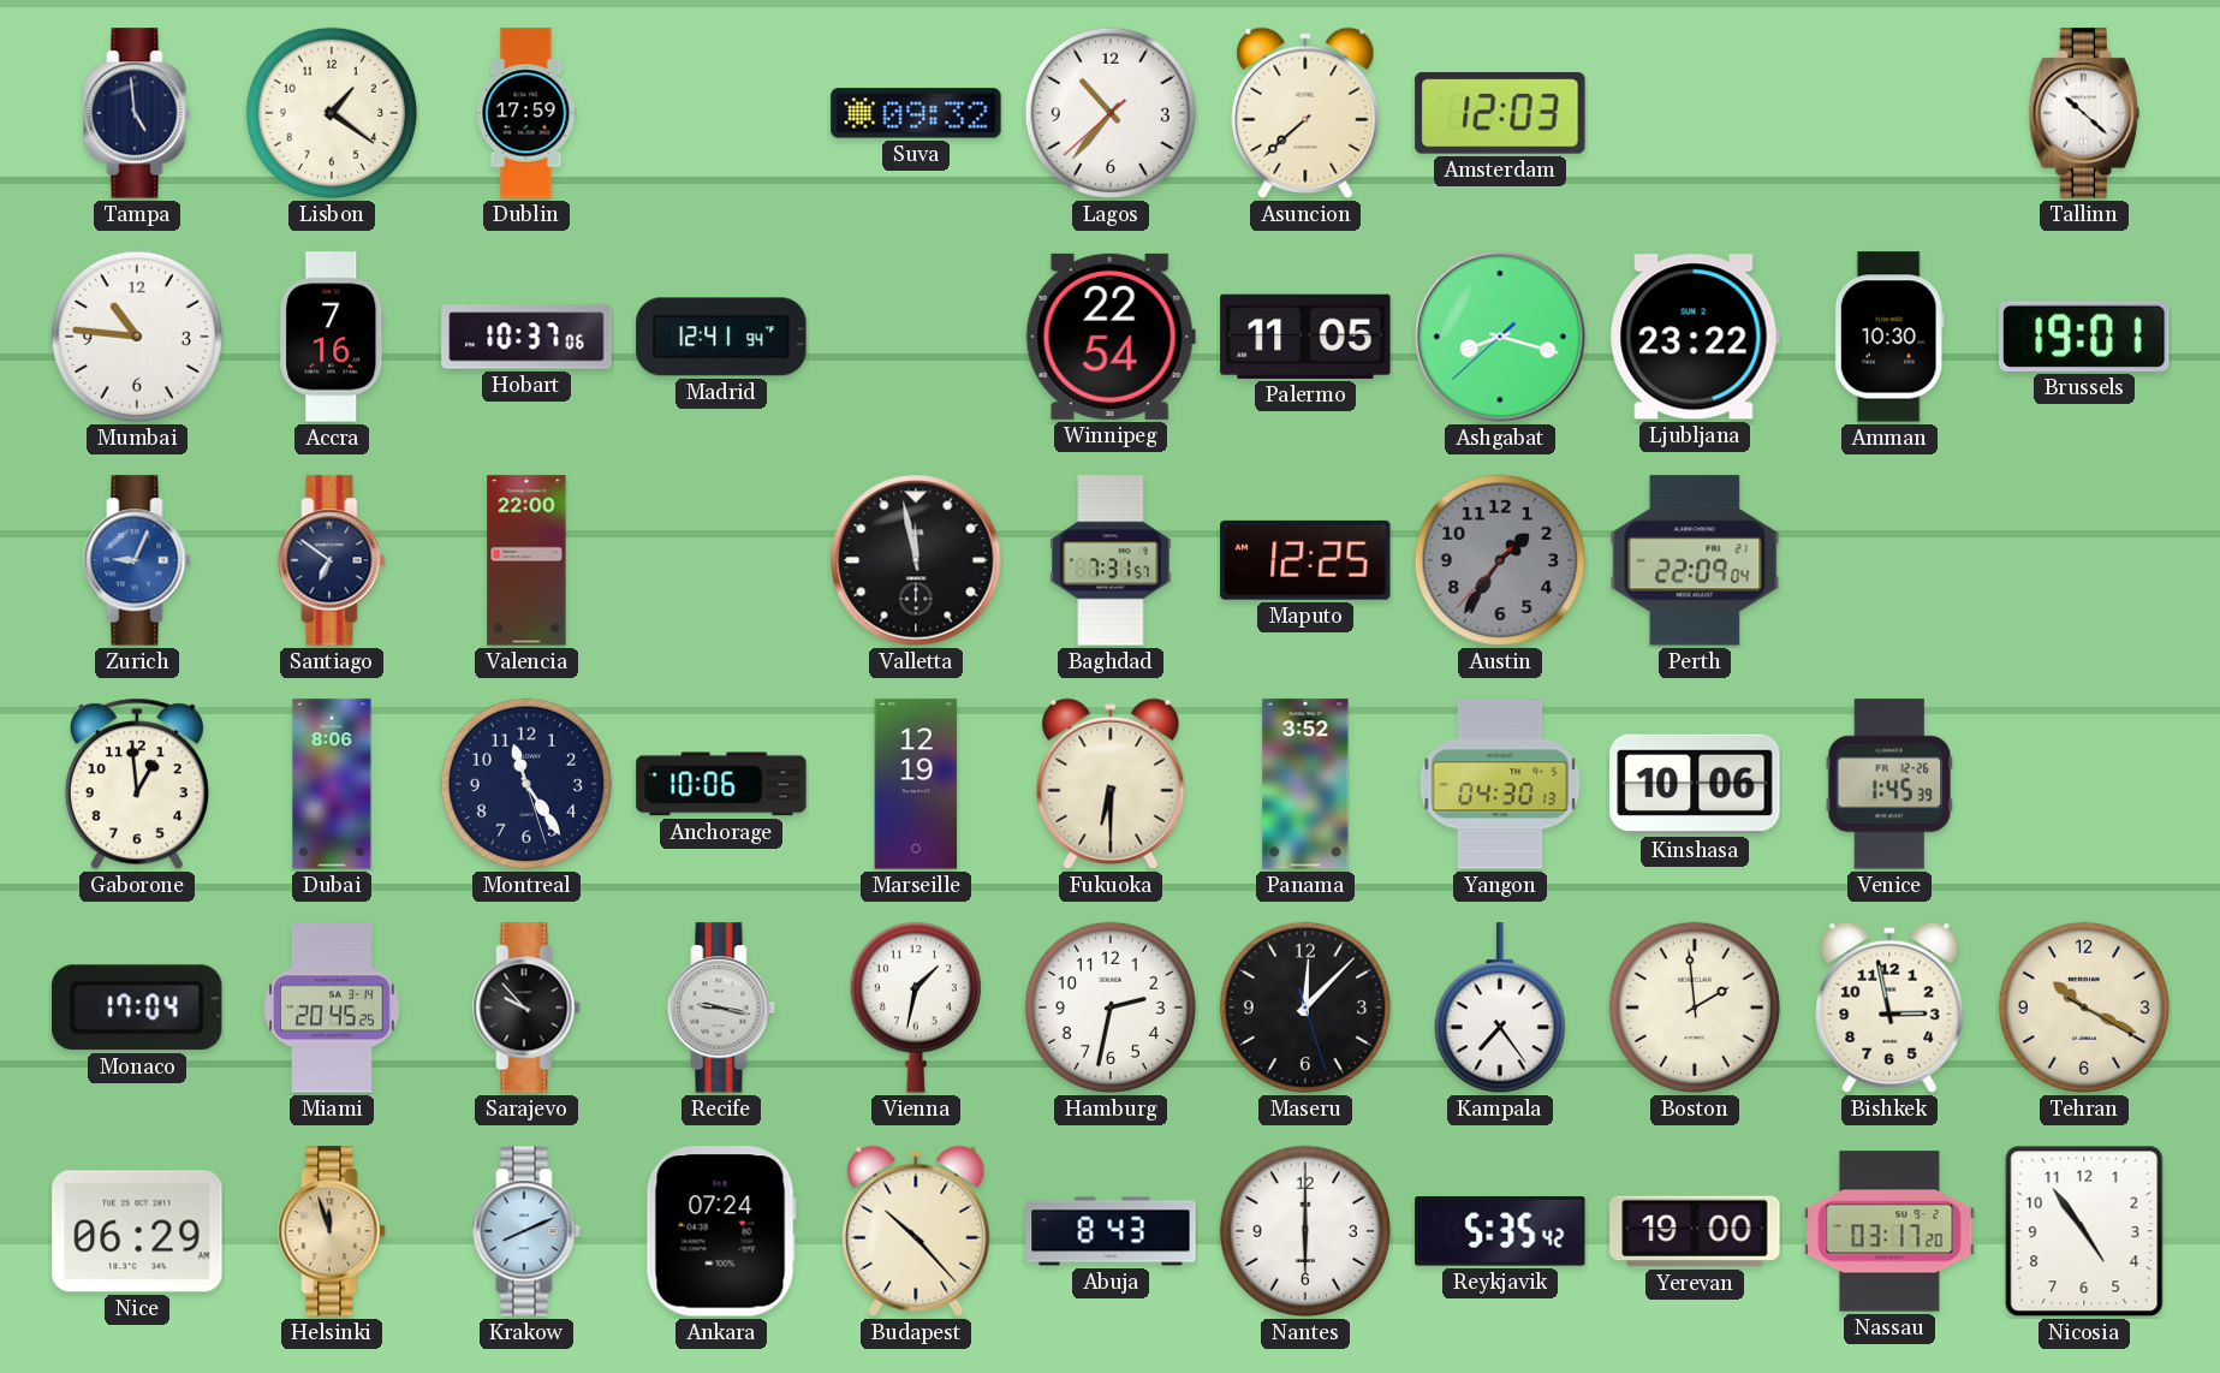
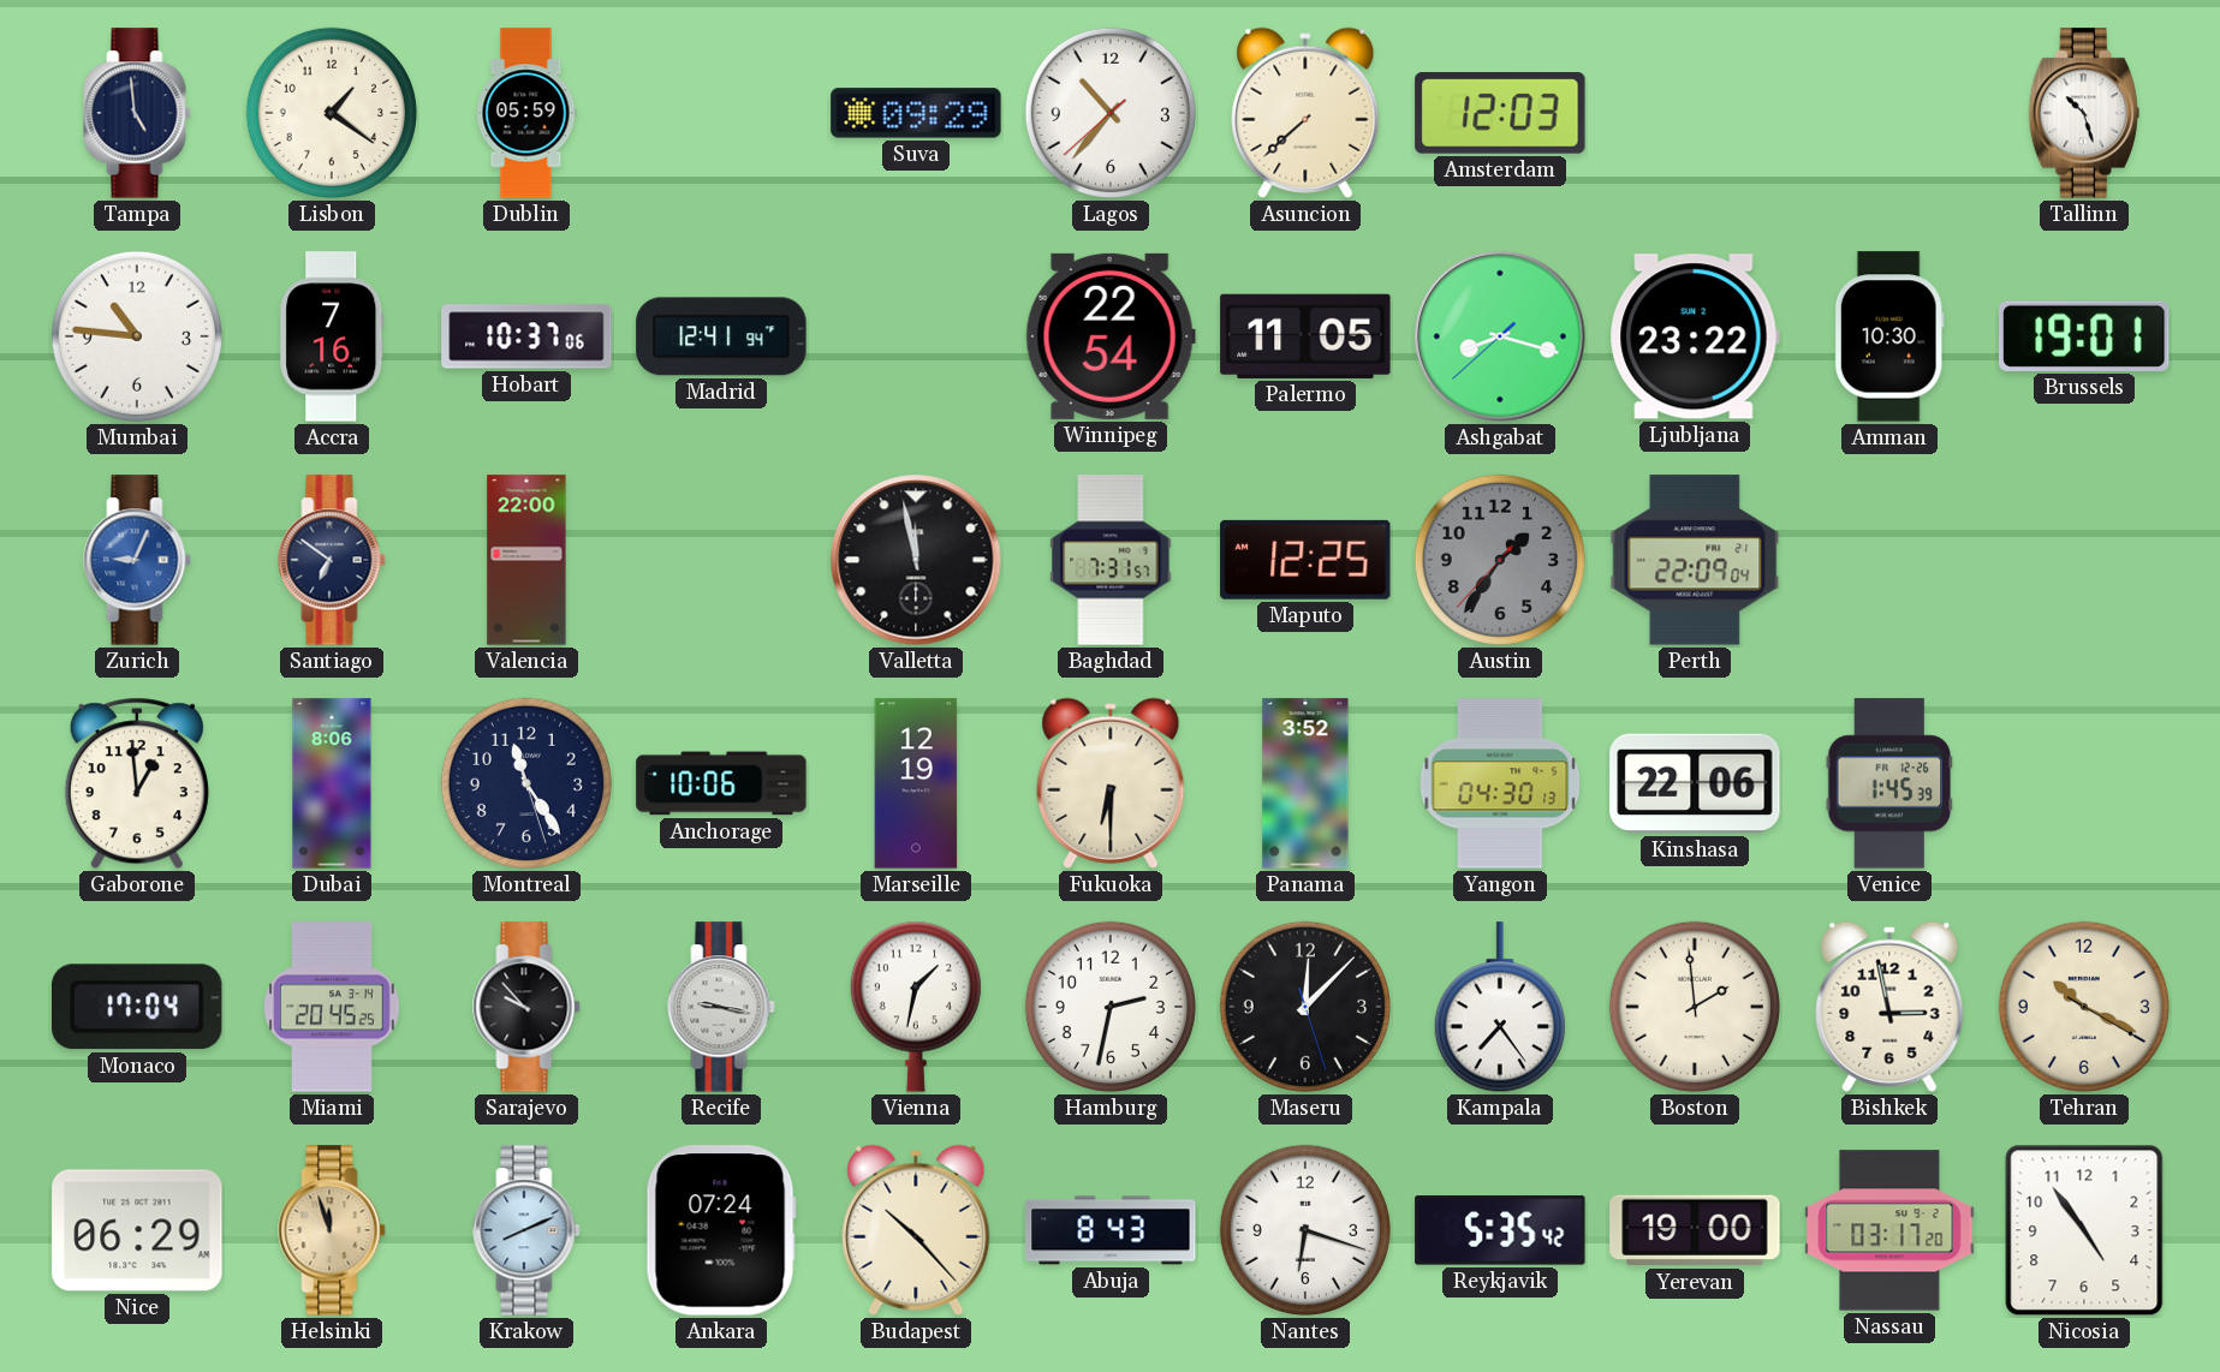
Dublin: 17:59 -> 05:59 (526, 113)
Suva: 09:32 -> 09:29 (916, 113)
Tallinn: 10:22 -> 10:27 (2084, 113)
Kinshasa: 10:06 -> 22:06 (1695, 783)
Nantes: 6:00 -> 6:18 (1305, 1230)
